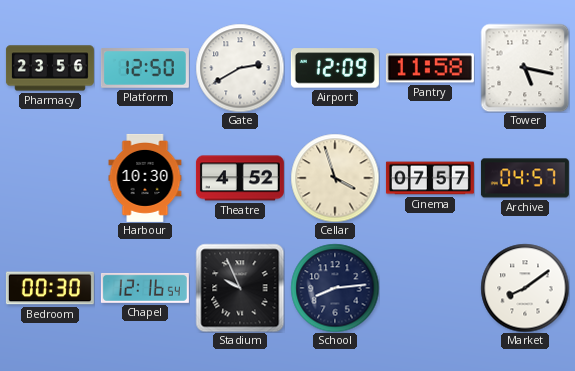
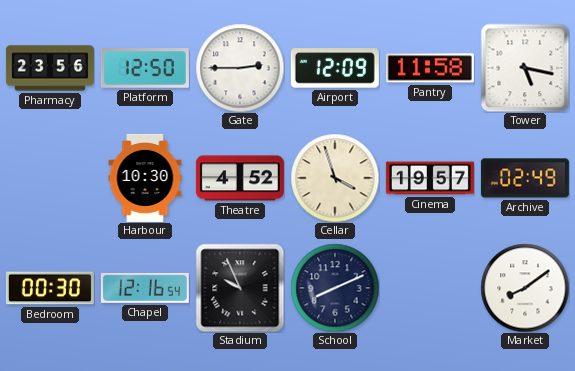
Gate: 2:40 -> 2:45 (240, 68)
Cinema: 07:57 -> 19:57 (430, 178)
Archive: 04:57 -> 02:49 (525, 178)
School: 8:14 -> 8:11 (335, 288)
